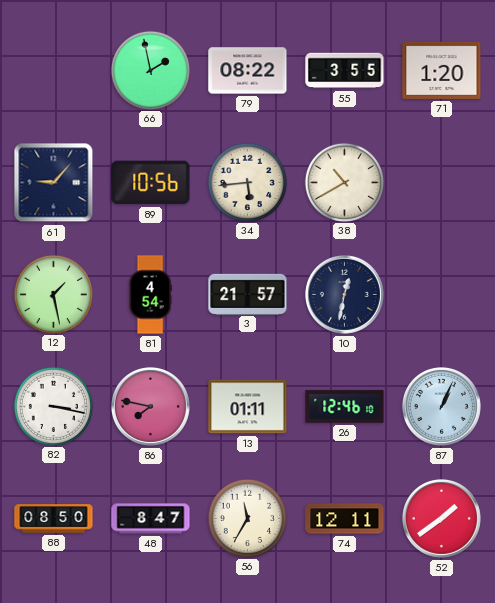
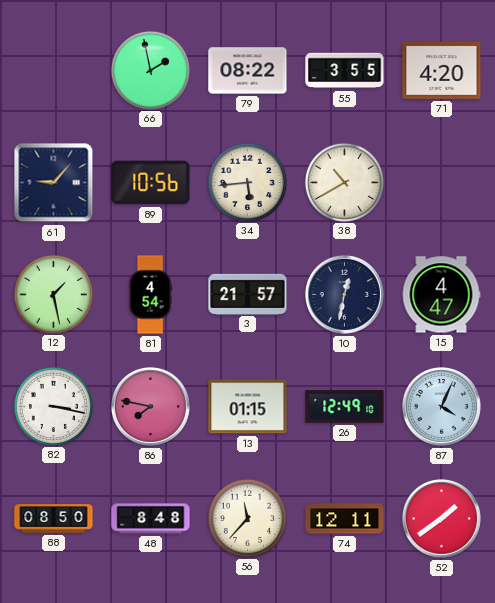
71: 1:20 -> 4:20 (442, 70)
15: none -> 4:47 (441, 295)
13: 01:11 -> 01:15 (248, 407)
26: 12:46 -> 12:49 (345, 407)
87: 1:04 -> 4:04 (441, 406)
48: 8:47 -> 8:48 (151, 519)
56: 11:35 -> 11:37 (247, 518)
